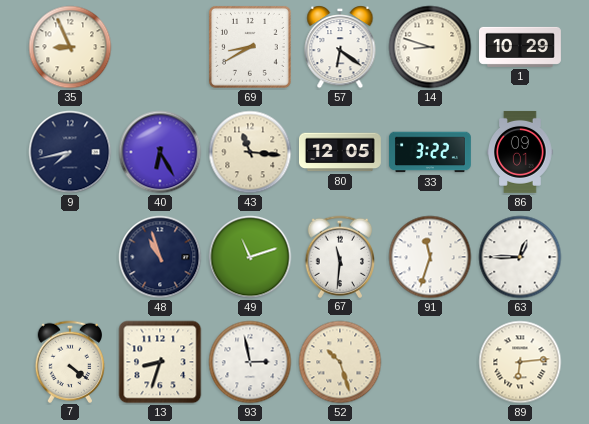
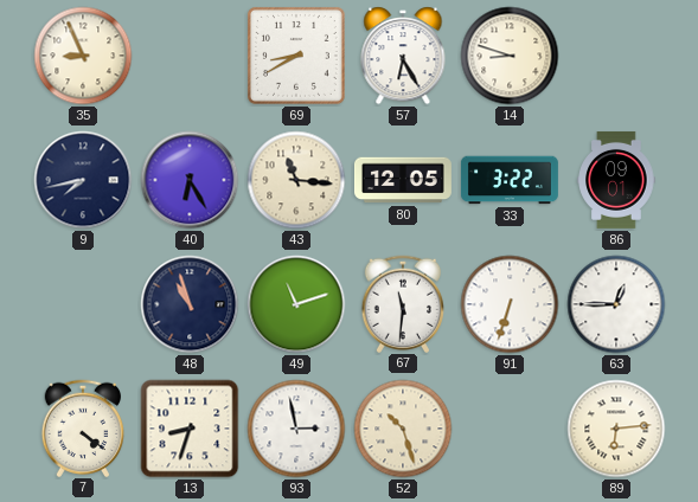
57: 6:21 -> 6:25 (403, 56)
1: 10:29 -> none (520, 47)
91: 11:33 -> 6:33 (510, 304)
